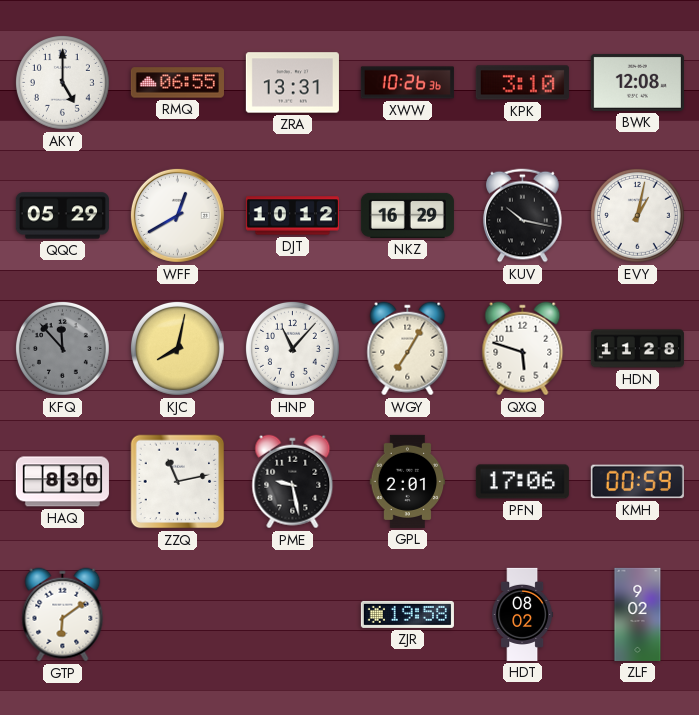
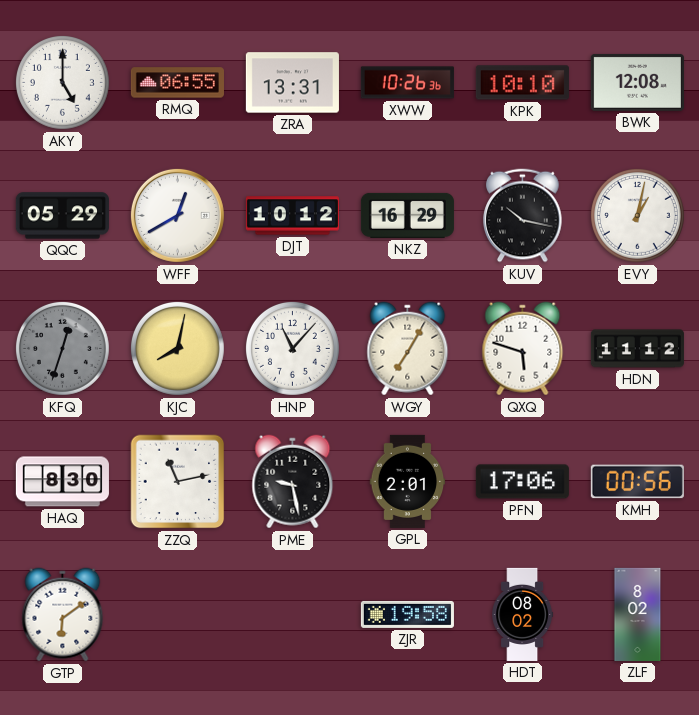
KPK: 3:10 -> 10:10 (522, 83)
KFQ: 11:53 -> 12:33 (62, 348)
HDN: 11:28 -> 11:12 (637, 349)
KMH: 00:59 -> 00:56 (637, 482)
ZLF: 9:02 -> 8:02 (638, 614)
